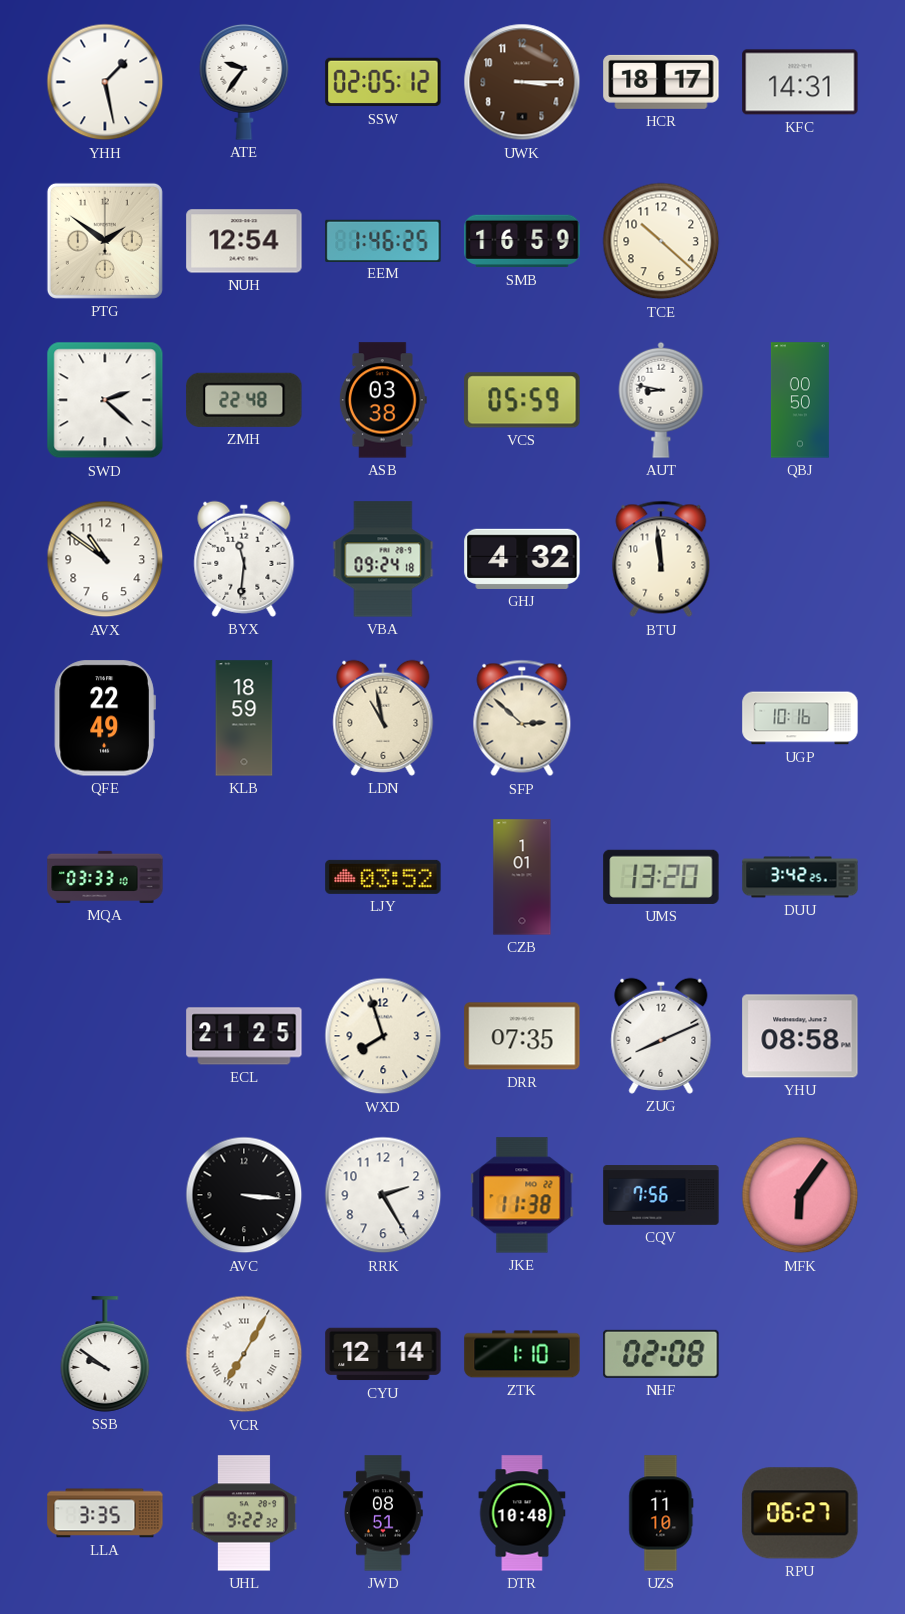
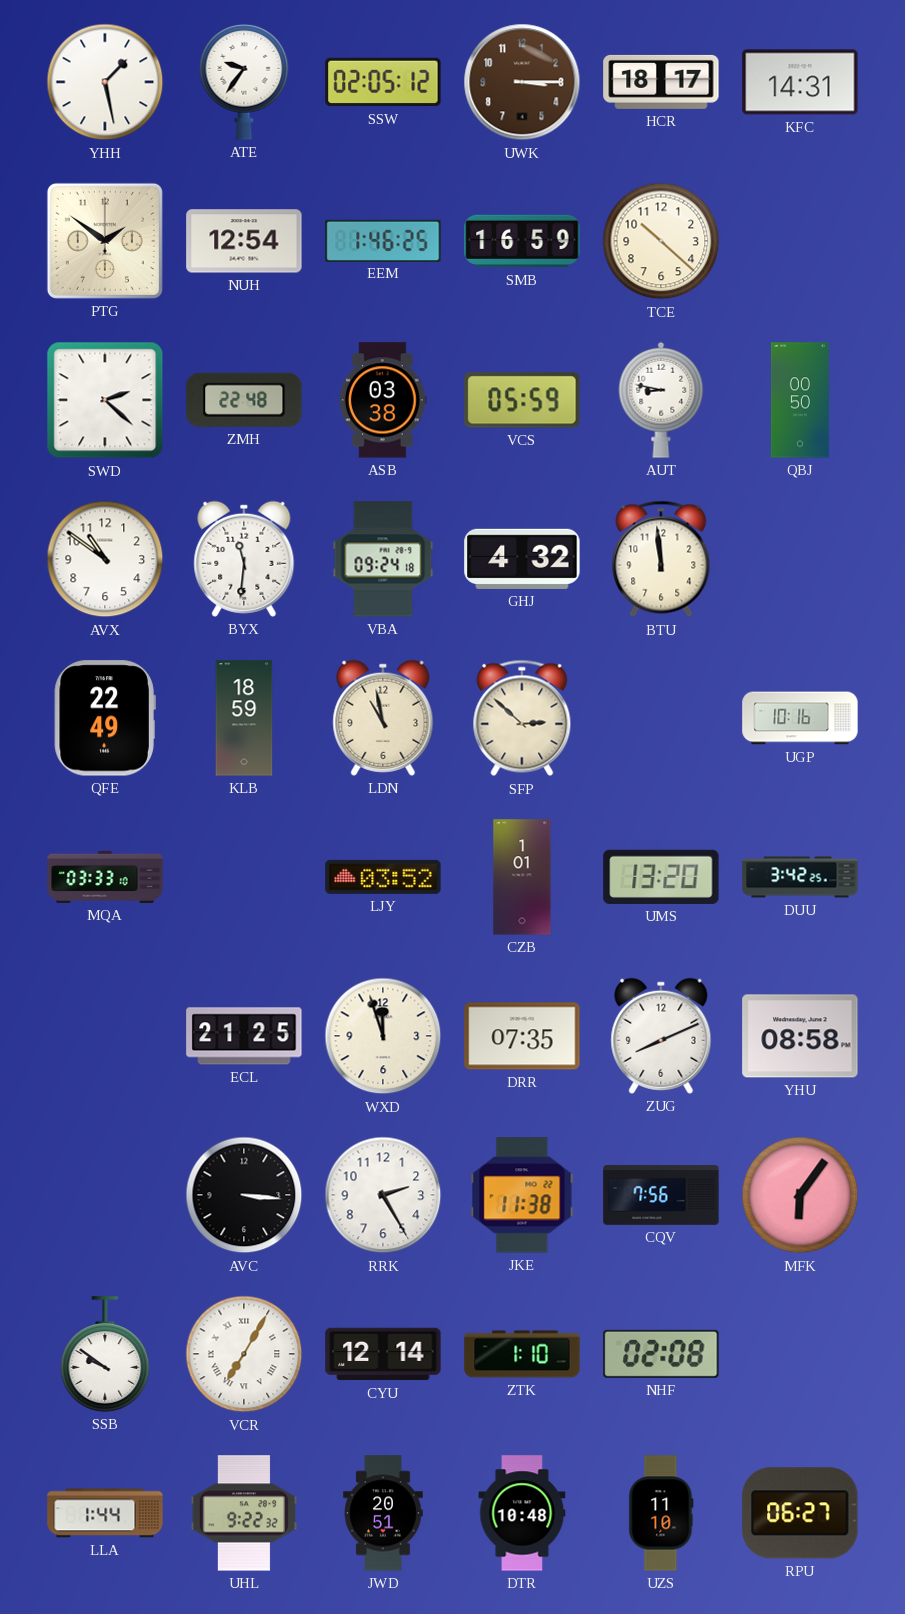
WXD: 7:57 -> 11:57 (383, 1036)
LLA: 3:35 -> 1:44 (105, 1513)
JWD: 08:51 -> 20:51 (383, 1513)
